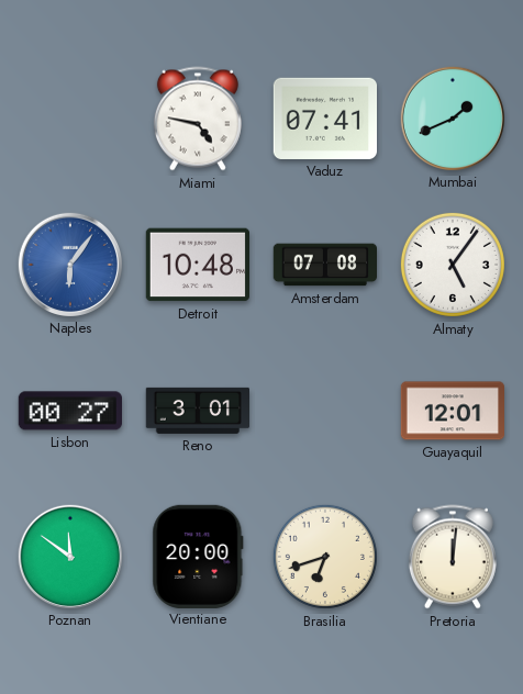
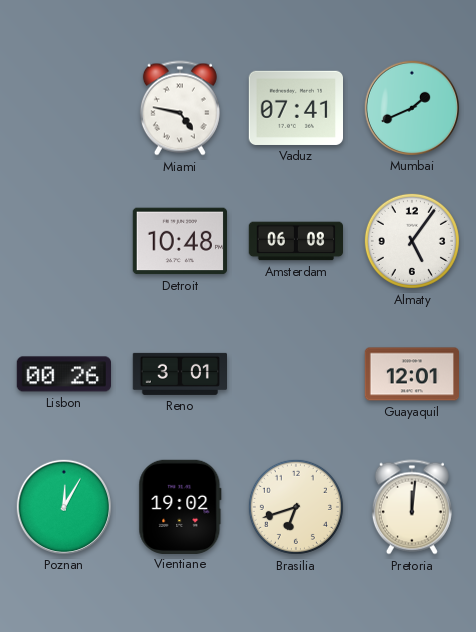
Naples: 6:06 -> none (69, 264)
Amsterdam: 07:08 -> 06:08 (296, 241)
Lisbon: 00:27 -> 00:26 (63, 374)
Poznan: 11:51 -> 12:05 (63, 506)
Vientiane: 20:00 -> 19:02 (180, 506)
